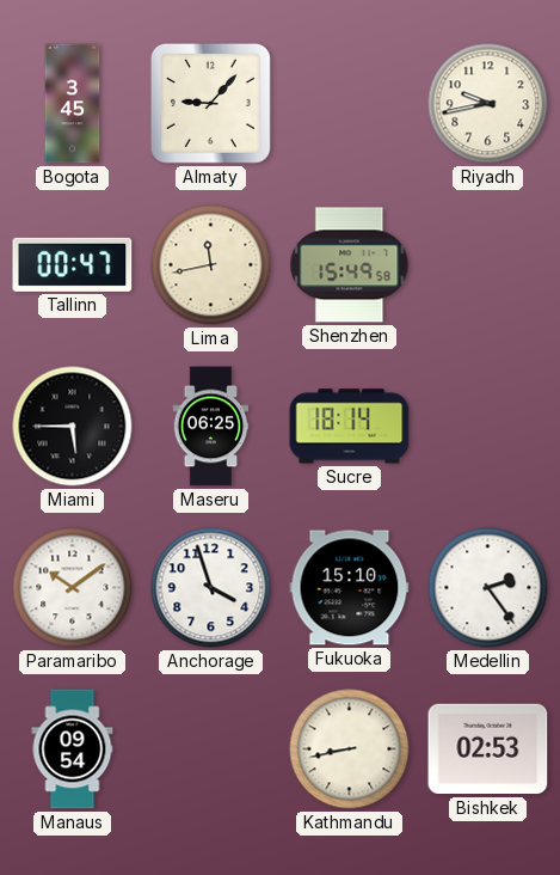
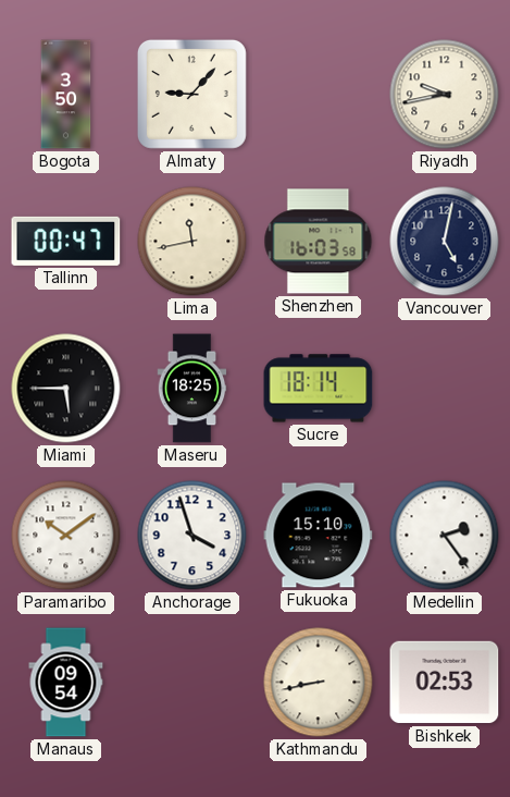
Bogota: 3:45 -> 3:50 (66, 95)
Shenzhen: 15:49 -> 16:03 (319, 242)
Vancouver: none -> 5:02 (445, 242)
Maseru: 06:25 -> 18:25 (192, 389)
